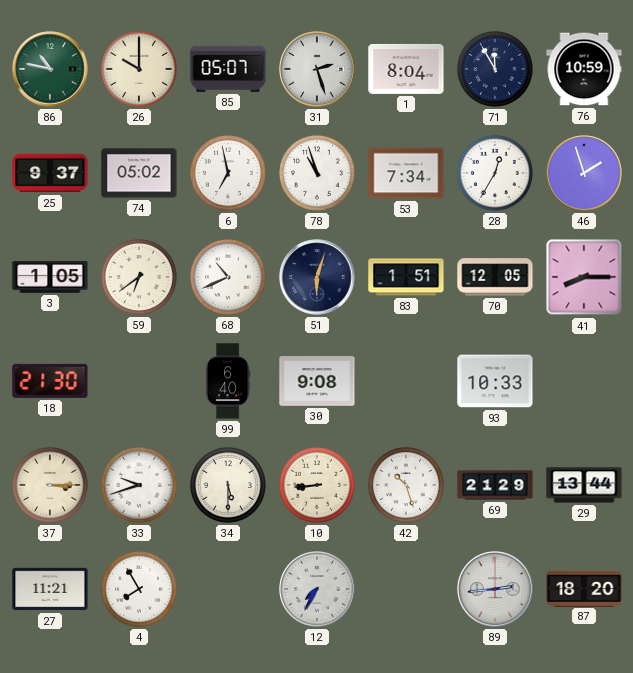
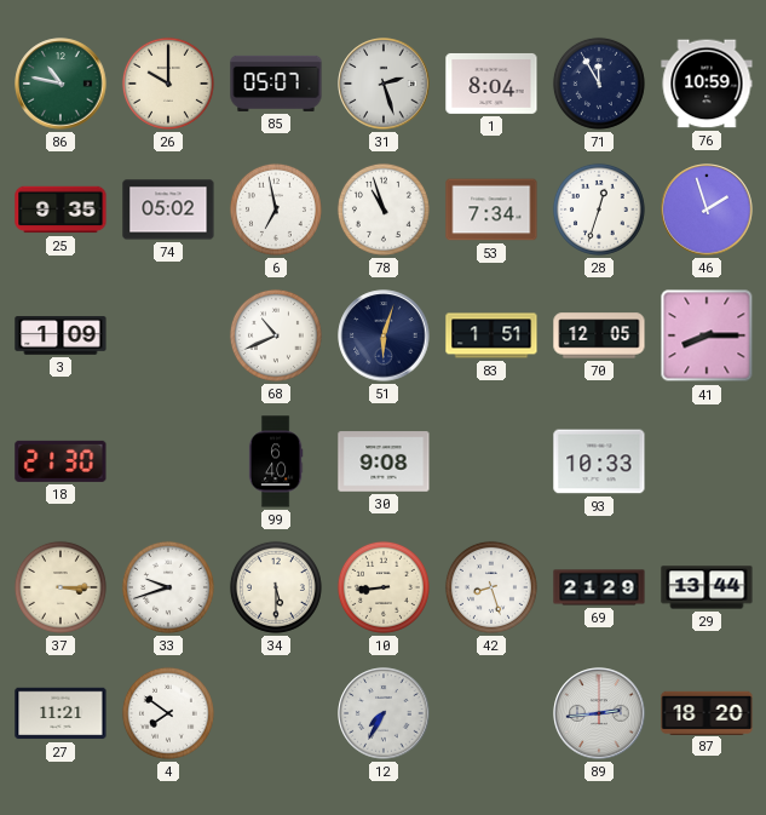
25: 9:37 -> 9:35 (61, 210)
28: 12:35 -> 12:33 (599, 210)
3: 1:05 -> 1:09 (61, 335)
59: 6:39 -> none (139, 277)
42: 10:27 -> 8:27 (491, 587)
4: 7:55 -> 7:51 (168, 713)
